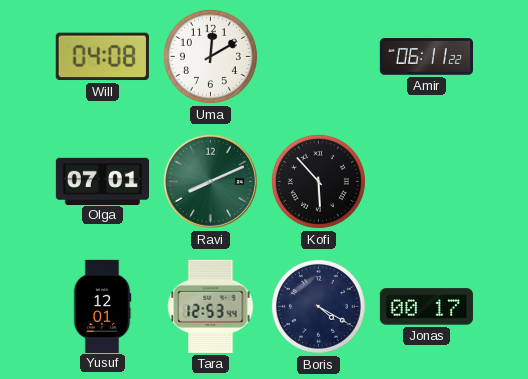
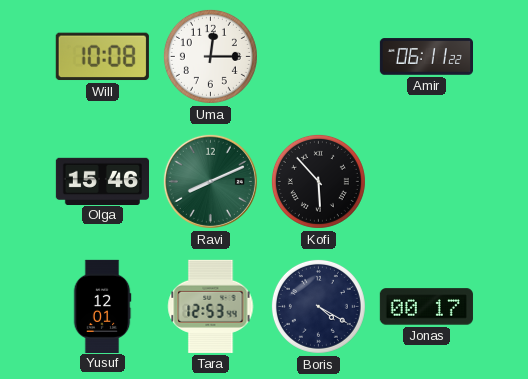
Will: 04:08 -> 10:08 (102, 57)
Uma: 12:10 -> 12:15 (210, 56)
Olga: 07:01 -> 15:46 (102, 181)
